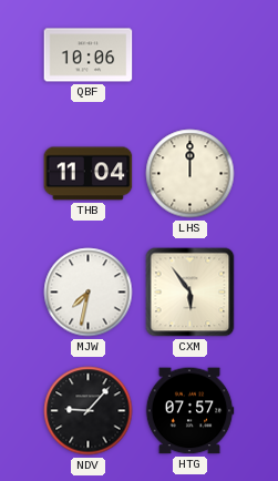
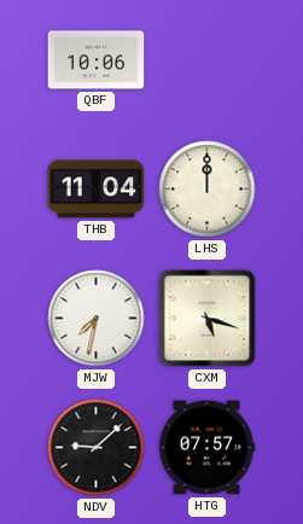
CXM: 5:54 -> 5:18 (208, 319)
NDV: 9:07 -> 9:08 (97, 448)
